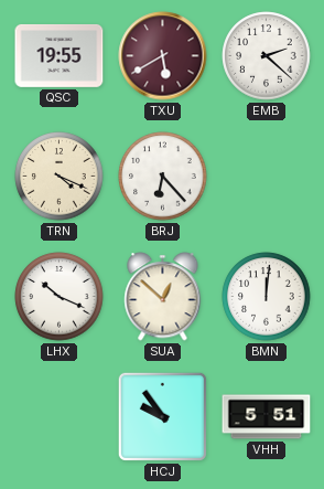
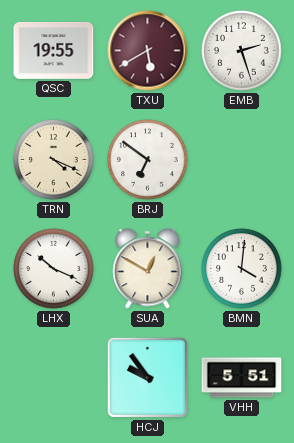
EMB: 2:22 -> 2:27 (242, 51)
BRJ: 6:23 -> 6:51 (148, 160)
SUA: 12:52 -> 12:50 (148, 269)
BMN: 12:01 -> 4:01 (242, 269)
